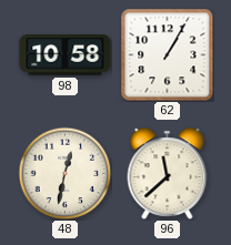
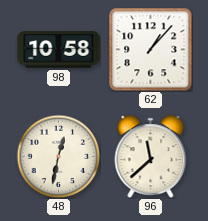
62: 1:05 -> 1:07 (150, 49)
